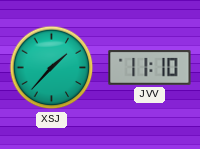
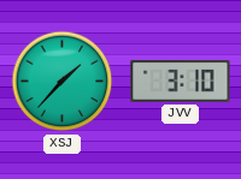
JVV: 11:10 -> 3:10 (181, 82)
